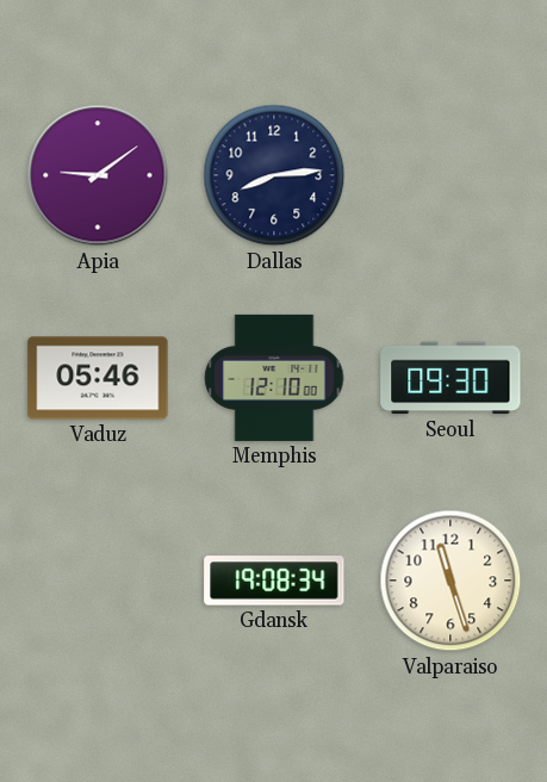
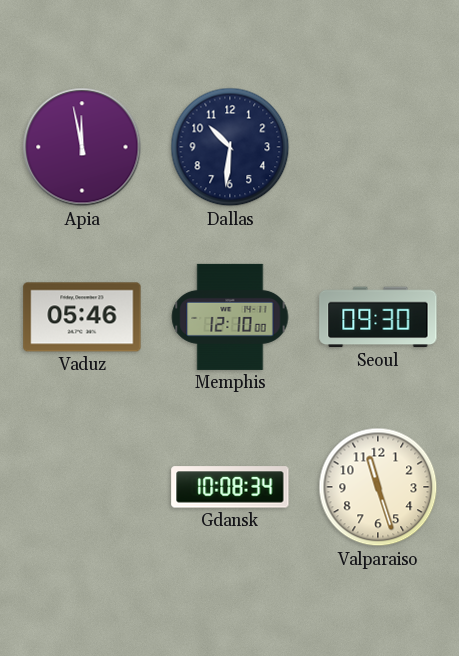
Apia: 9:09 -> 11:58 (82, 147)
Dallas: 8:14 -> 10:31 (230, 147)
Gdansk: 19:08 -> 10:08 (230, 487)
